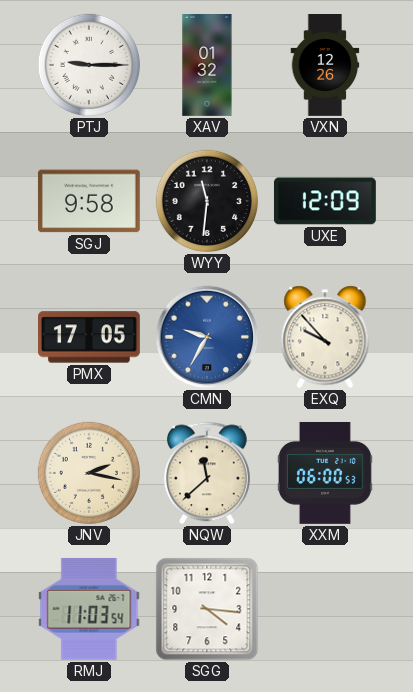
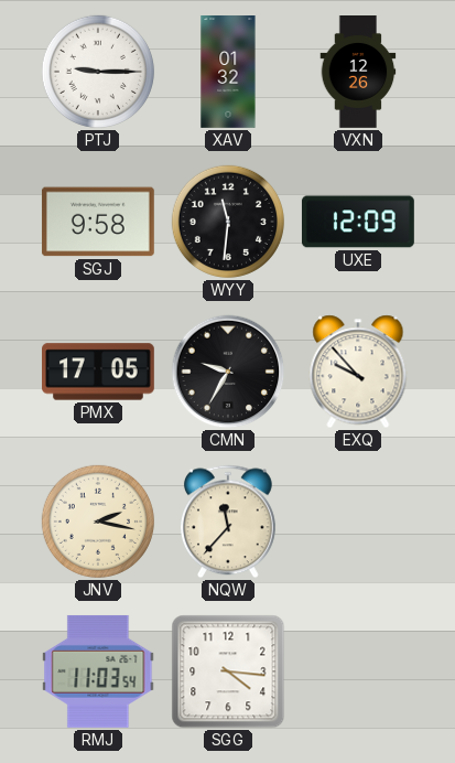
CMN dial: blue -> black (228, 372)
NQW: 11:38 -> 11:37 (228, 522)
XXM: 06:00 -> none (325, 473)
